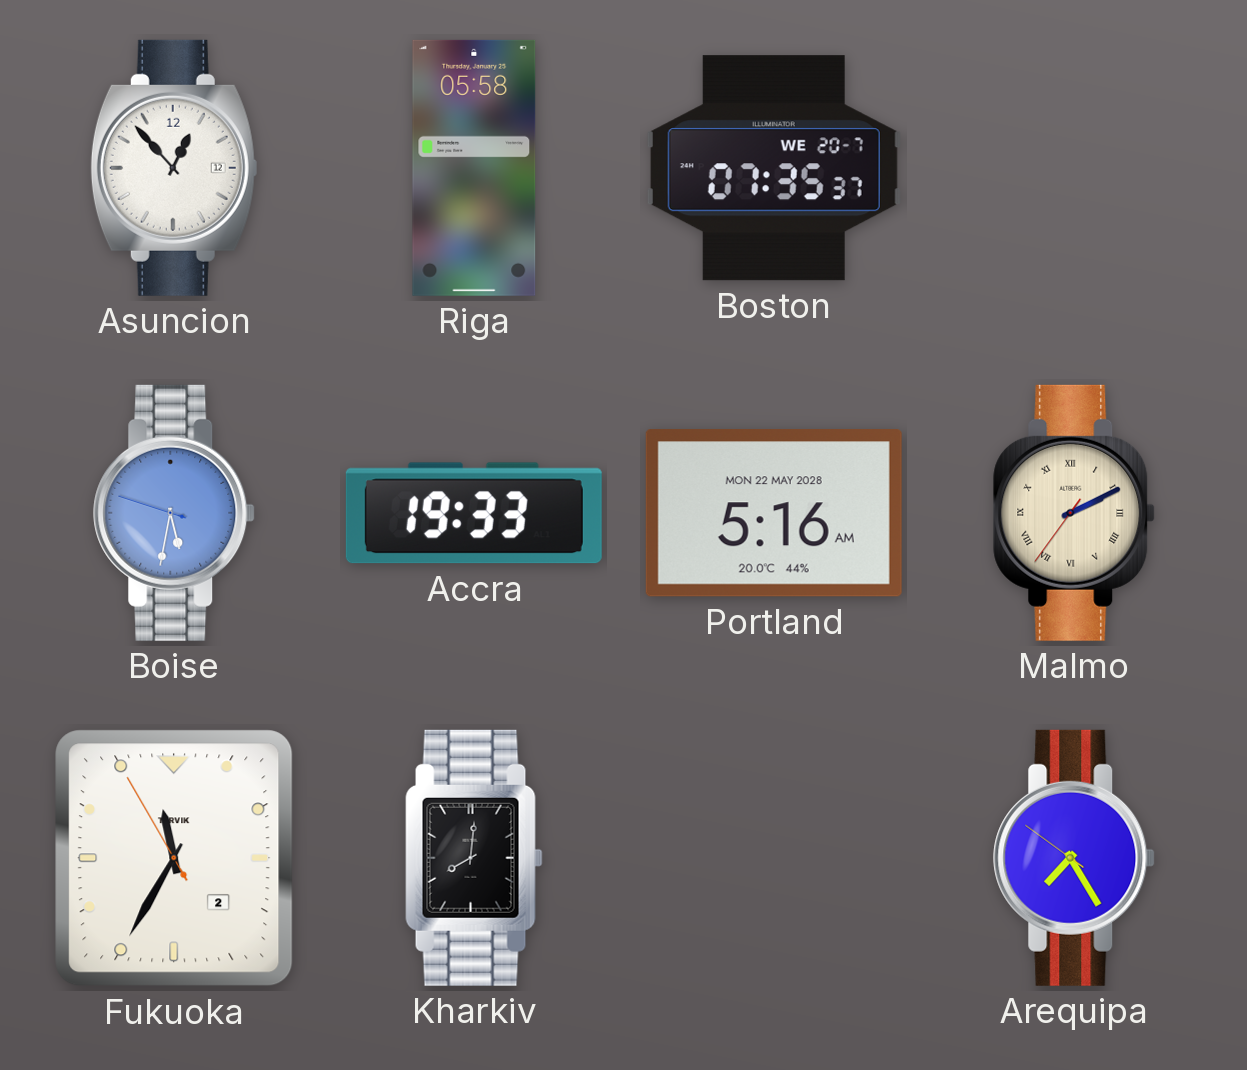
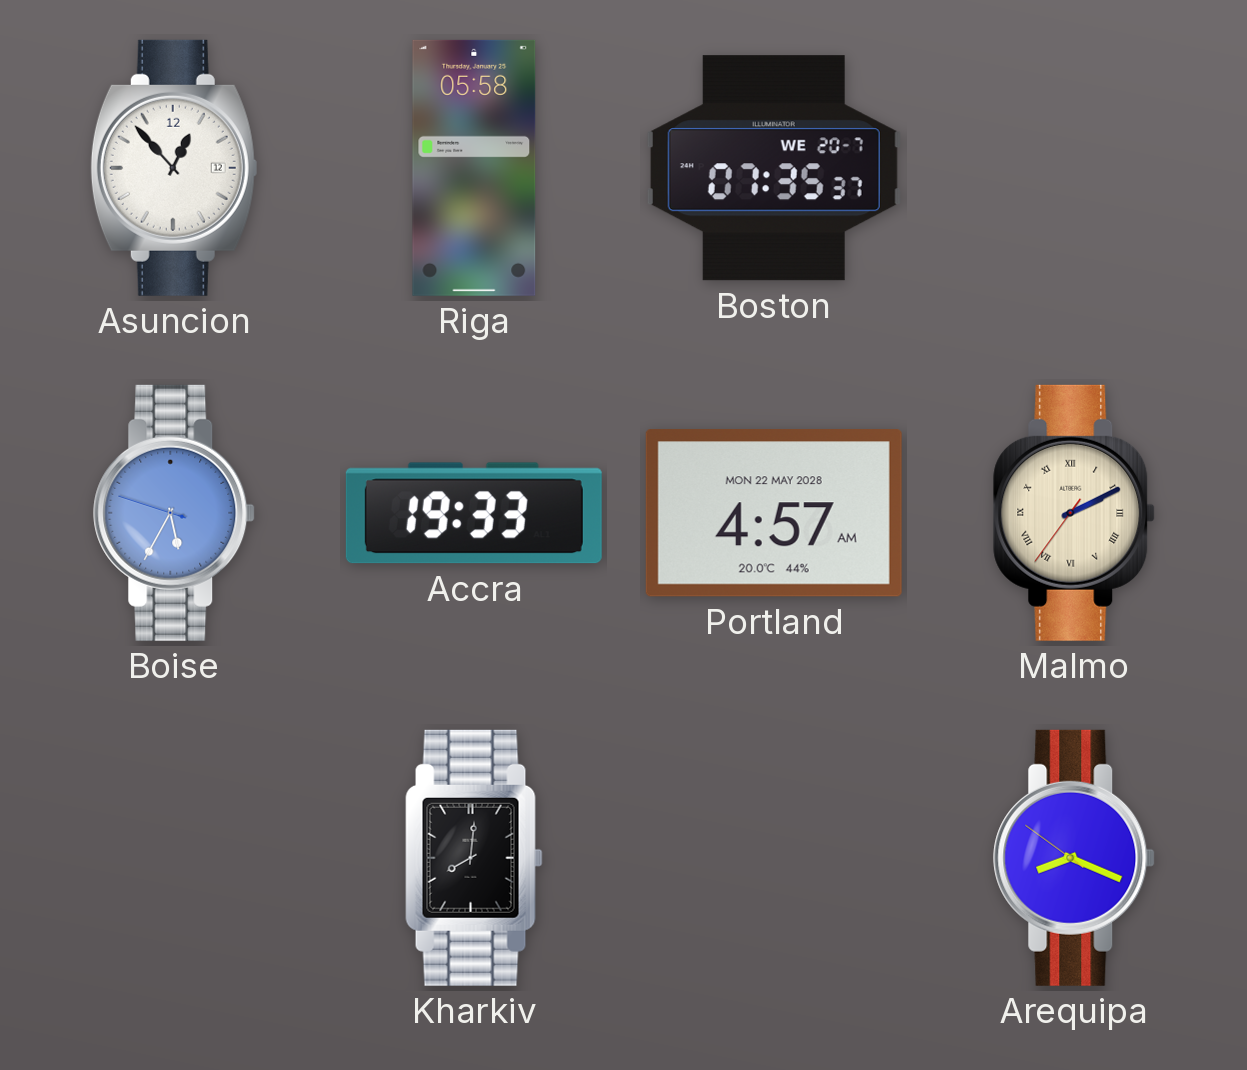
Boise: 5:31 -> 5:34 (174, 513)
Portland: 5:16 -> 4:57 (774, 513)
Fukuoka: 11:34 -> none (174, 858)
Arequipa: 7:24 -> 8:18 (1074, 858)
